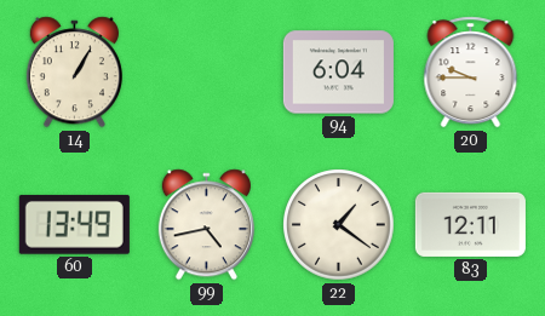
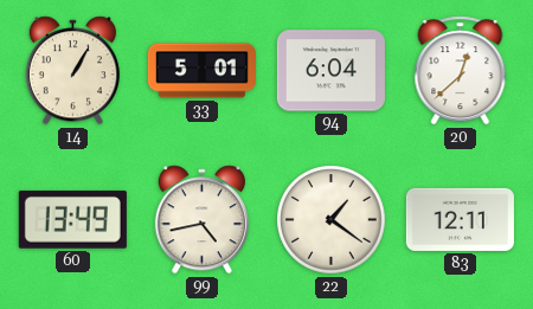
33: none -> 5:01 (201, 71)
20: 9:45 -> 12:38 (461, 71)
